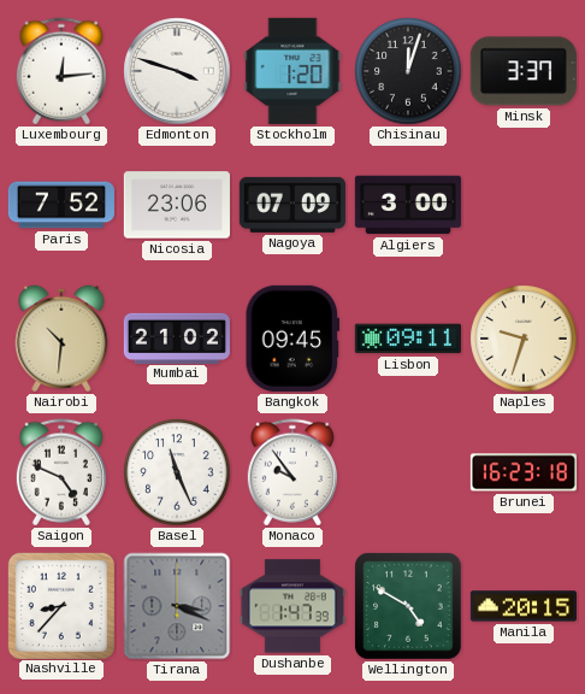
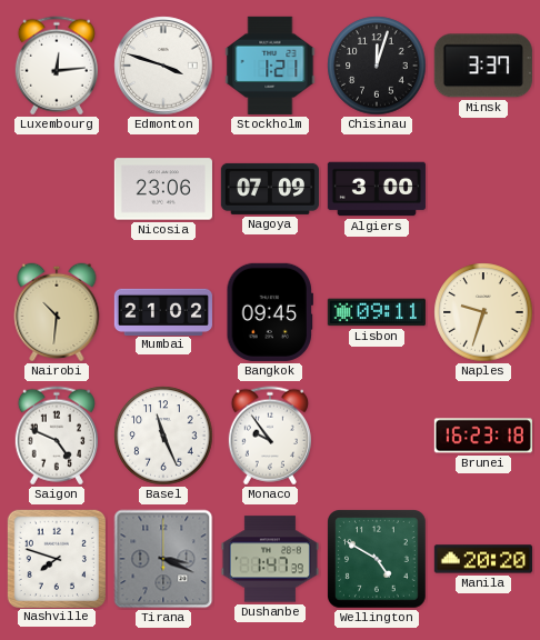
Stockholm: 1:20 -> 1:21 (270, 66)
Paris: 7:52 -> none (61, 205)
Nashville: 8:37 -> 7:48 (56, 558)
Manila: 20:15 -> 20:20 (483, 559)
